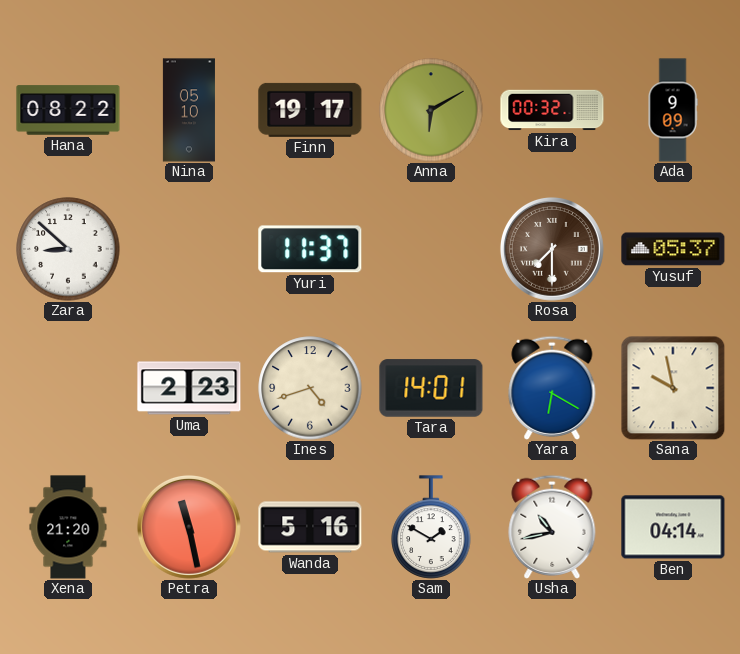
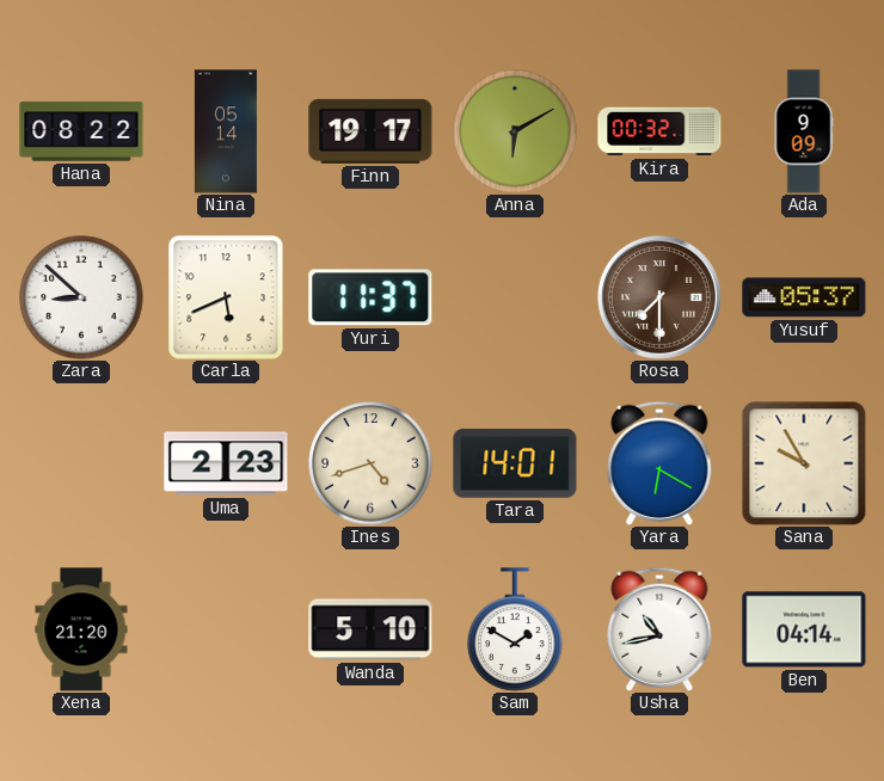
Nina: 05:10 -> 05:14 (226, 131)
Carla: none -> 5:41 (226, 297)
Sana: 9:58 -> 9:55 (804, 463)
Petra: 11:28 -> none (189, 527)
Wanda: 5:16 -> 5:10 (370, 629)
